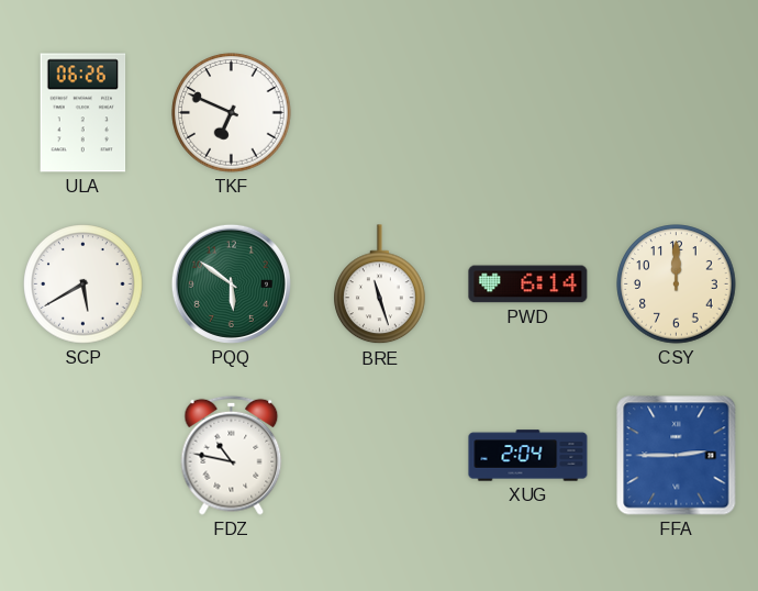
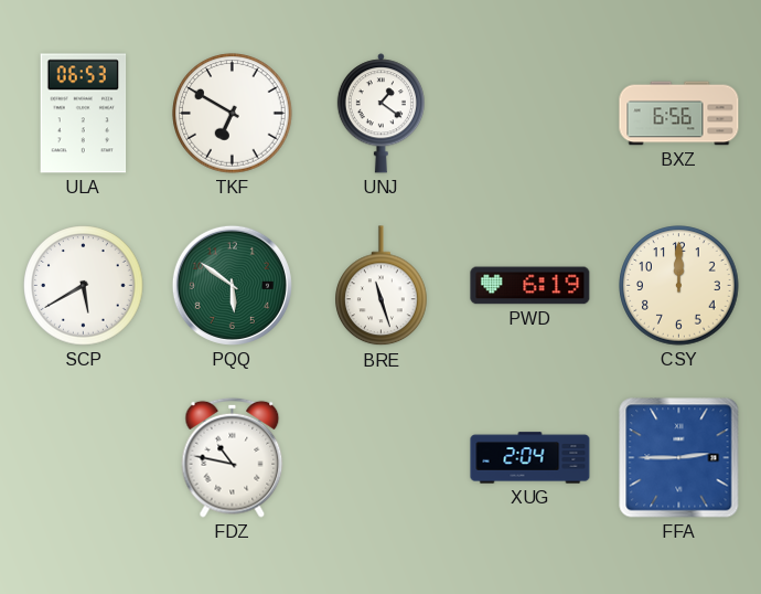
ULA: 06:26 -> 06:53 (84, 114)
TKF: 6:49 -> 6:50 (233, 114)
UNJ: none -> 1:21 (380, 114)
BXZ: none -> 6:56 (679, 114)
PWD: 6:14 -> 6:19 (530, 286)
